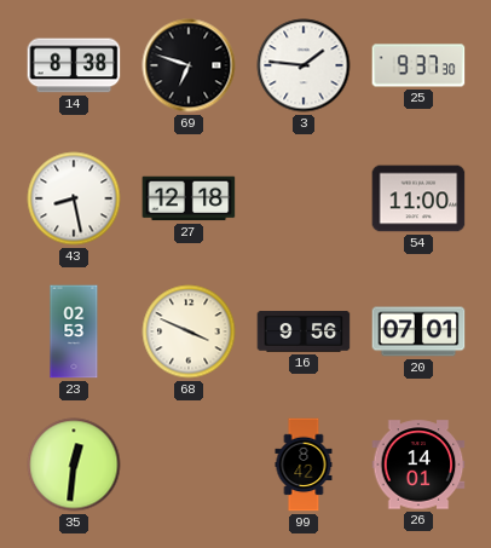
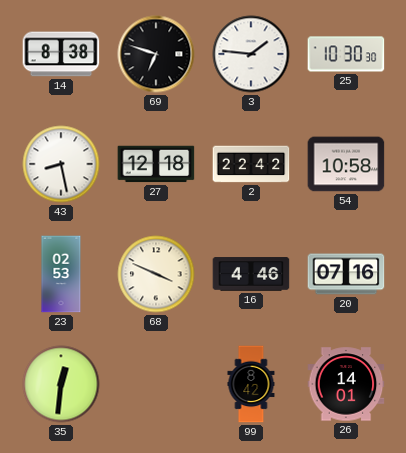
25: 9:37 -> 10:30 (346, 54)
2: none -> 22:42 (251, 164)
54: 11:00 -> 10:58 (346, 164)
16: 9:56 -> 4:46 (251, 274)
20: 07:01 -> 07:16 (346, 274)
